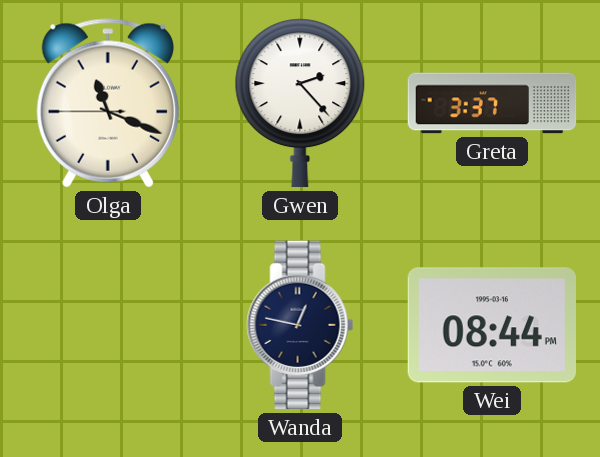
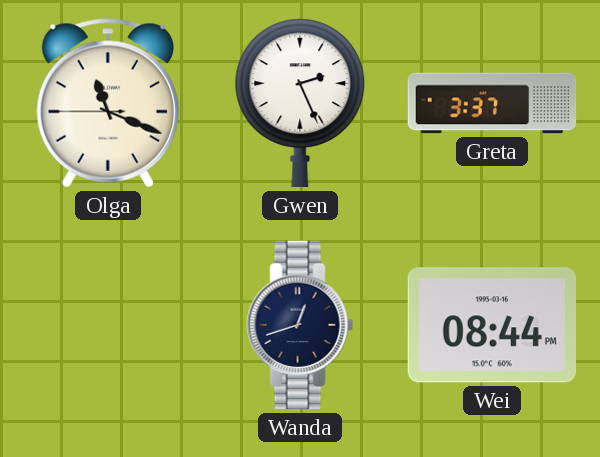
Gwen: 2:23 -> 2:26 (300, 103)
Wanda: 12:47 -> 12:42 (300, 325)
